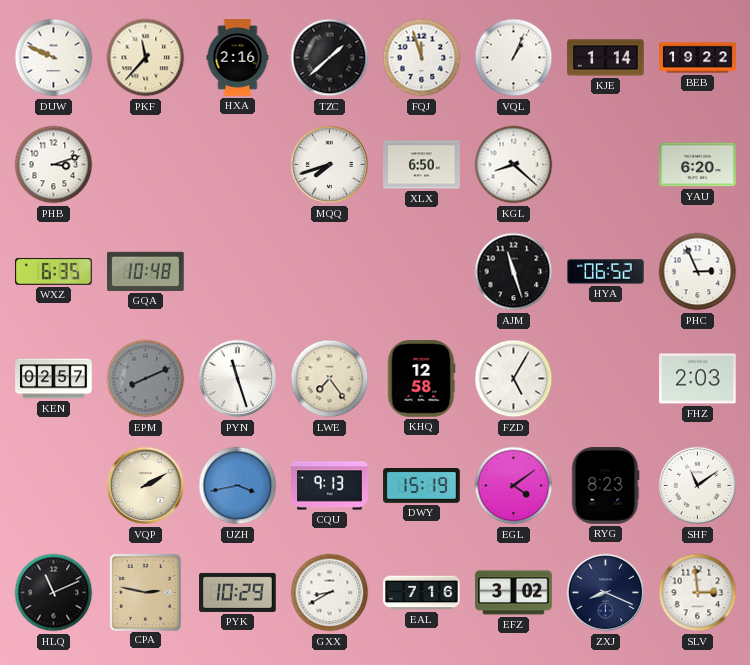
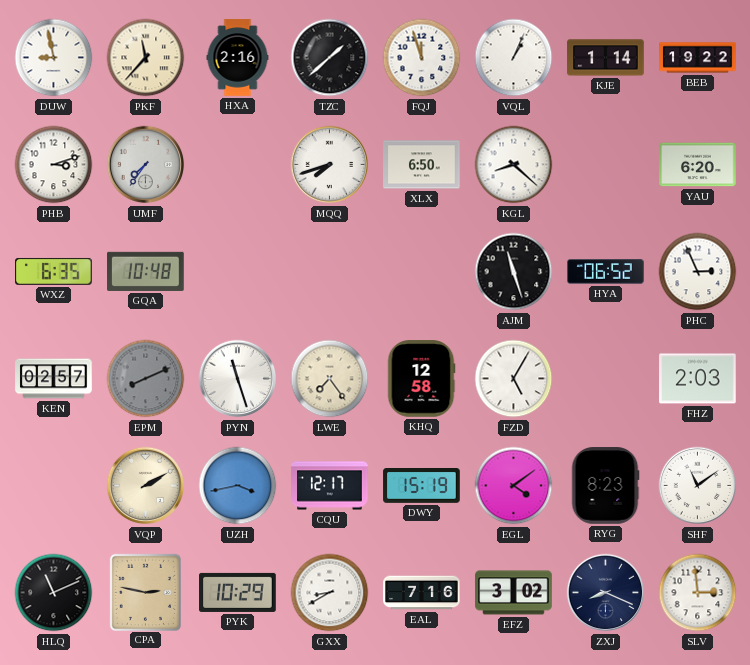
DUW: 9:49 -> 8:58 (54, 58)
UMF: none -> 7:36 (146, 165)
CQU: 9:13 -> 12:17 (330, 486)
